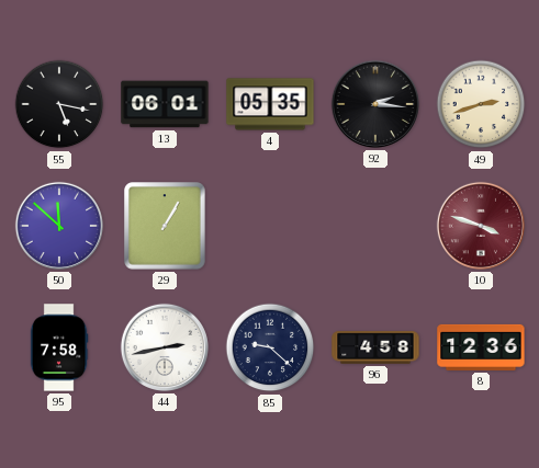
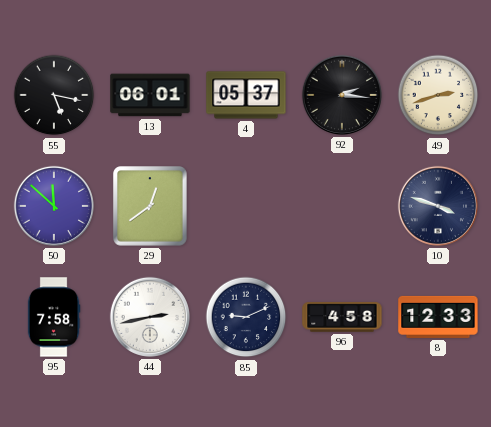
4: 05:35 -> 05:37 (246, 95)
29: 1:05 -> 12:39 (150, 206)
10 dial: burgundy -> navy (438, 206)
85: 9:22 -> 9:11 (246, 317)
8: 12:36 -> 12:33 (438, 317)
